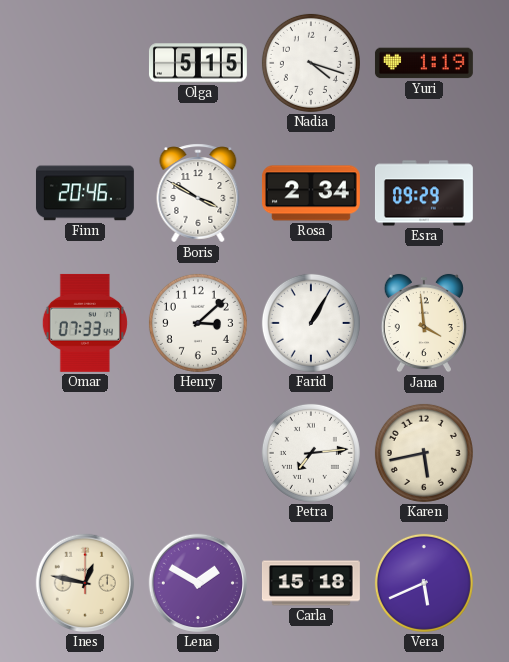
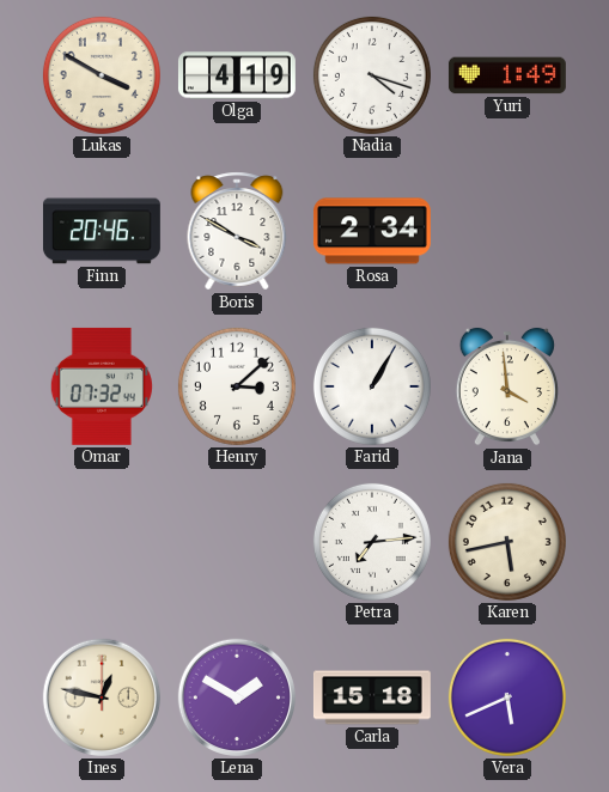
Lukas: none -> 3:50 (102, 75)
Olga: 5:15 -> 4:19 (237, 75)
Yuri: 1:19 -> 1:49 (507, 75)
Esra: 09:29 -> none (424, 193)
Omar: 07:33 -> 07:32 (102, 386)
